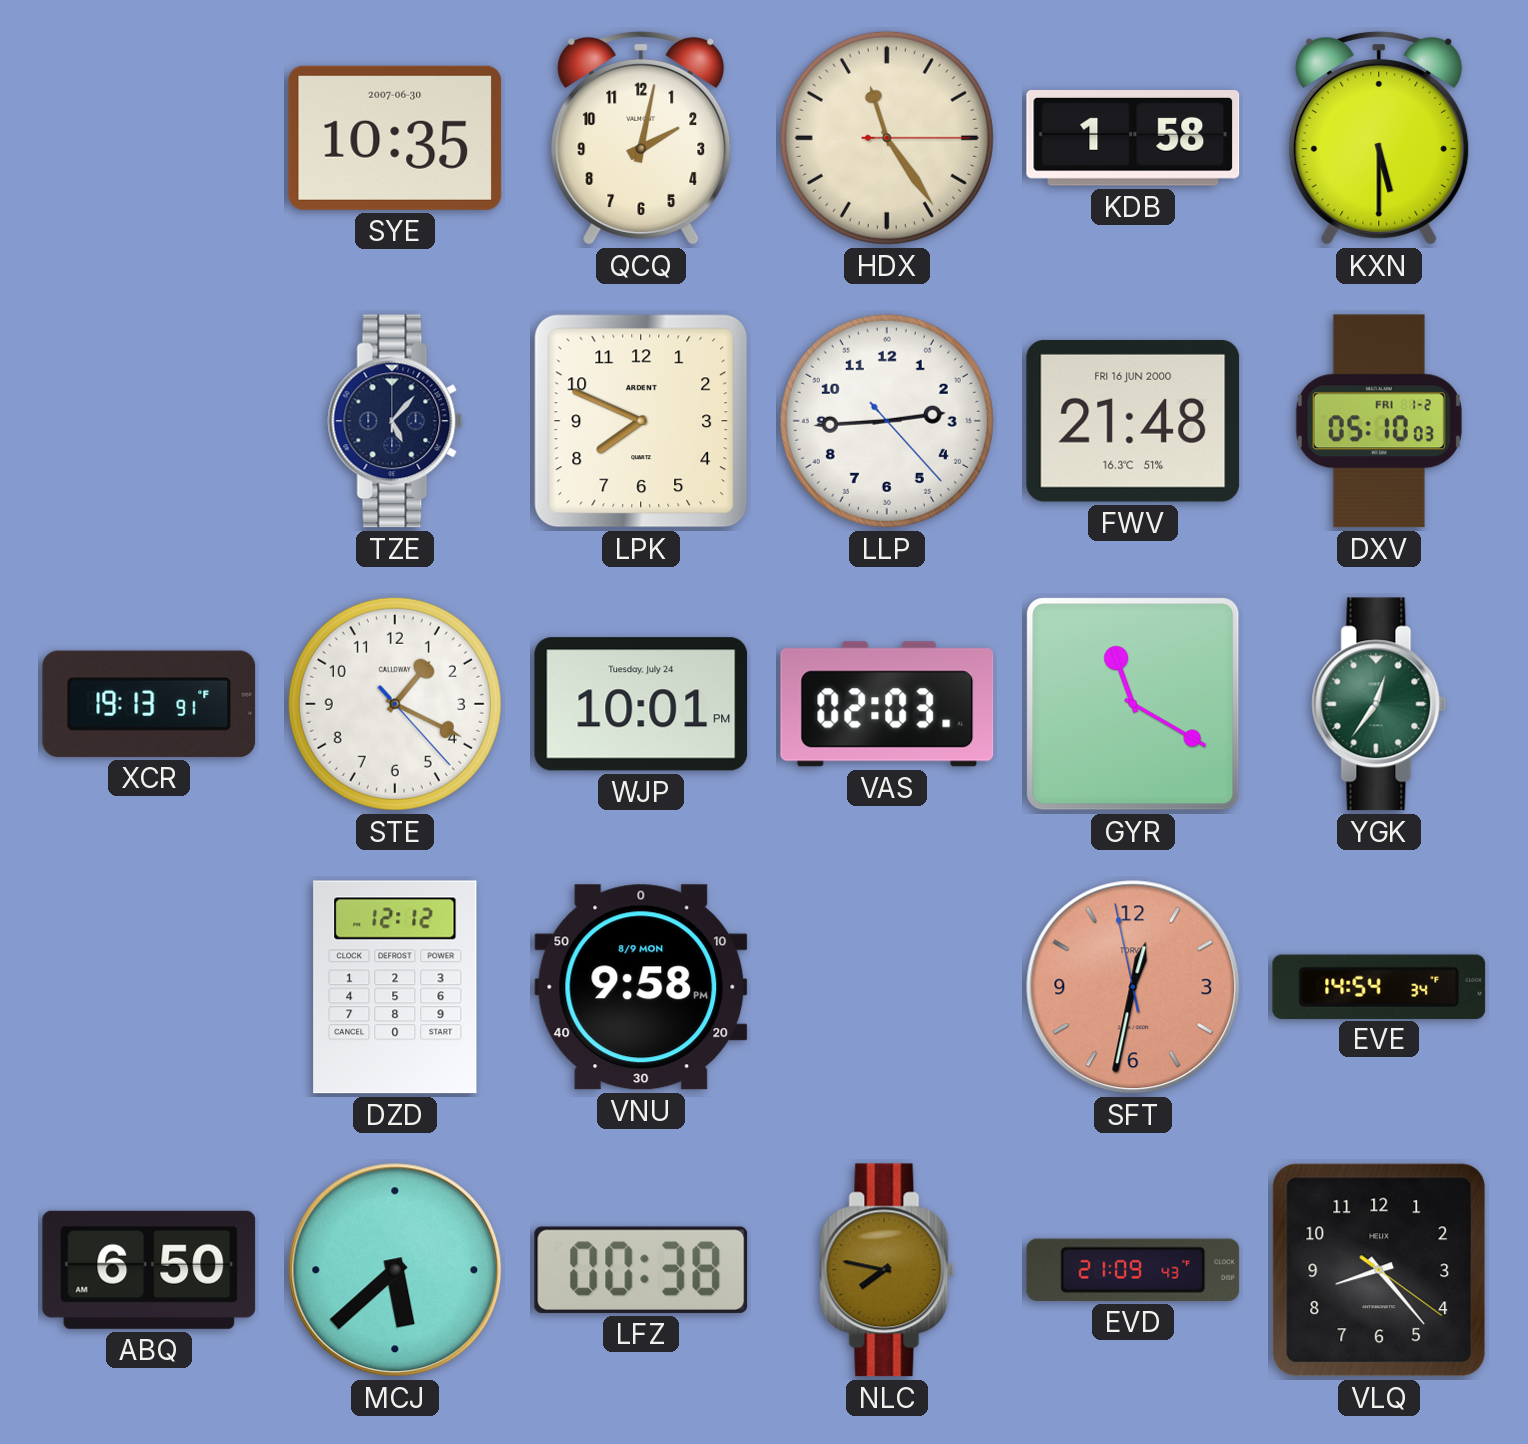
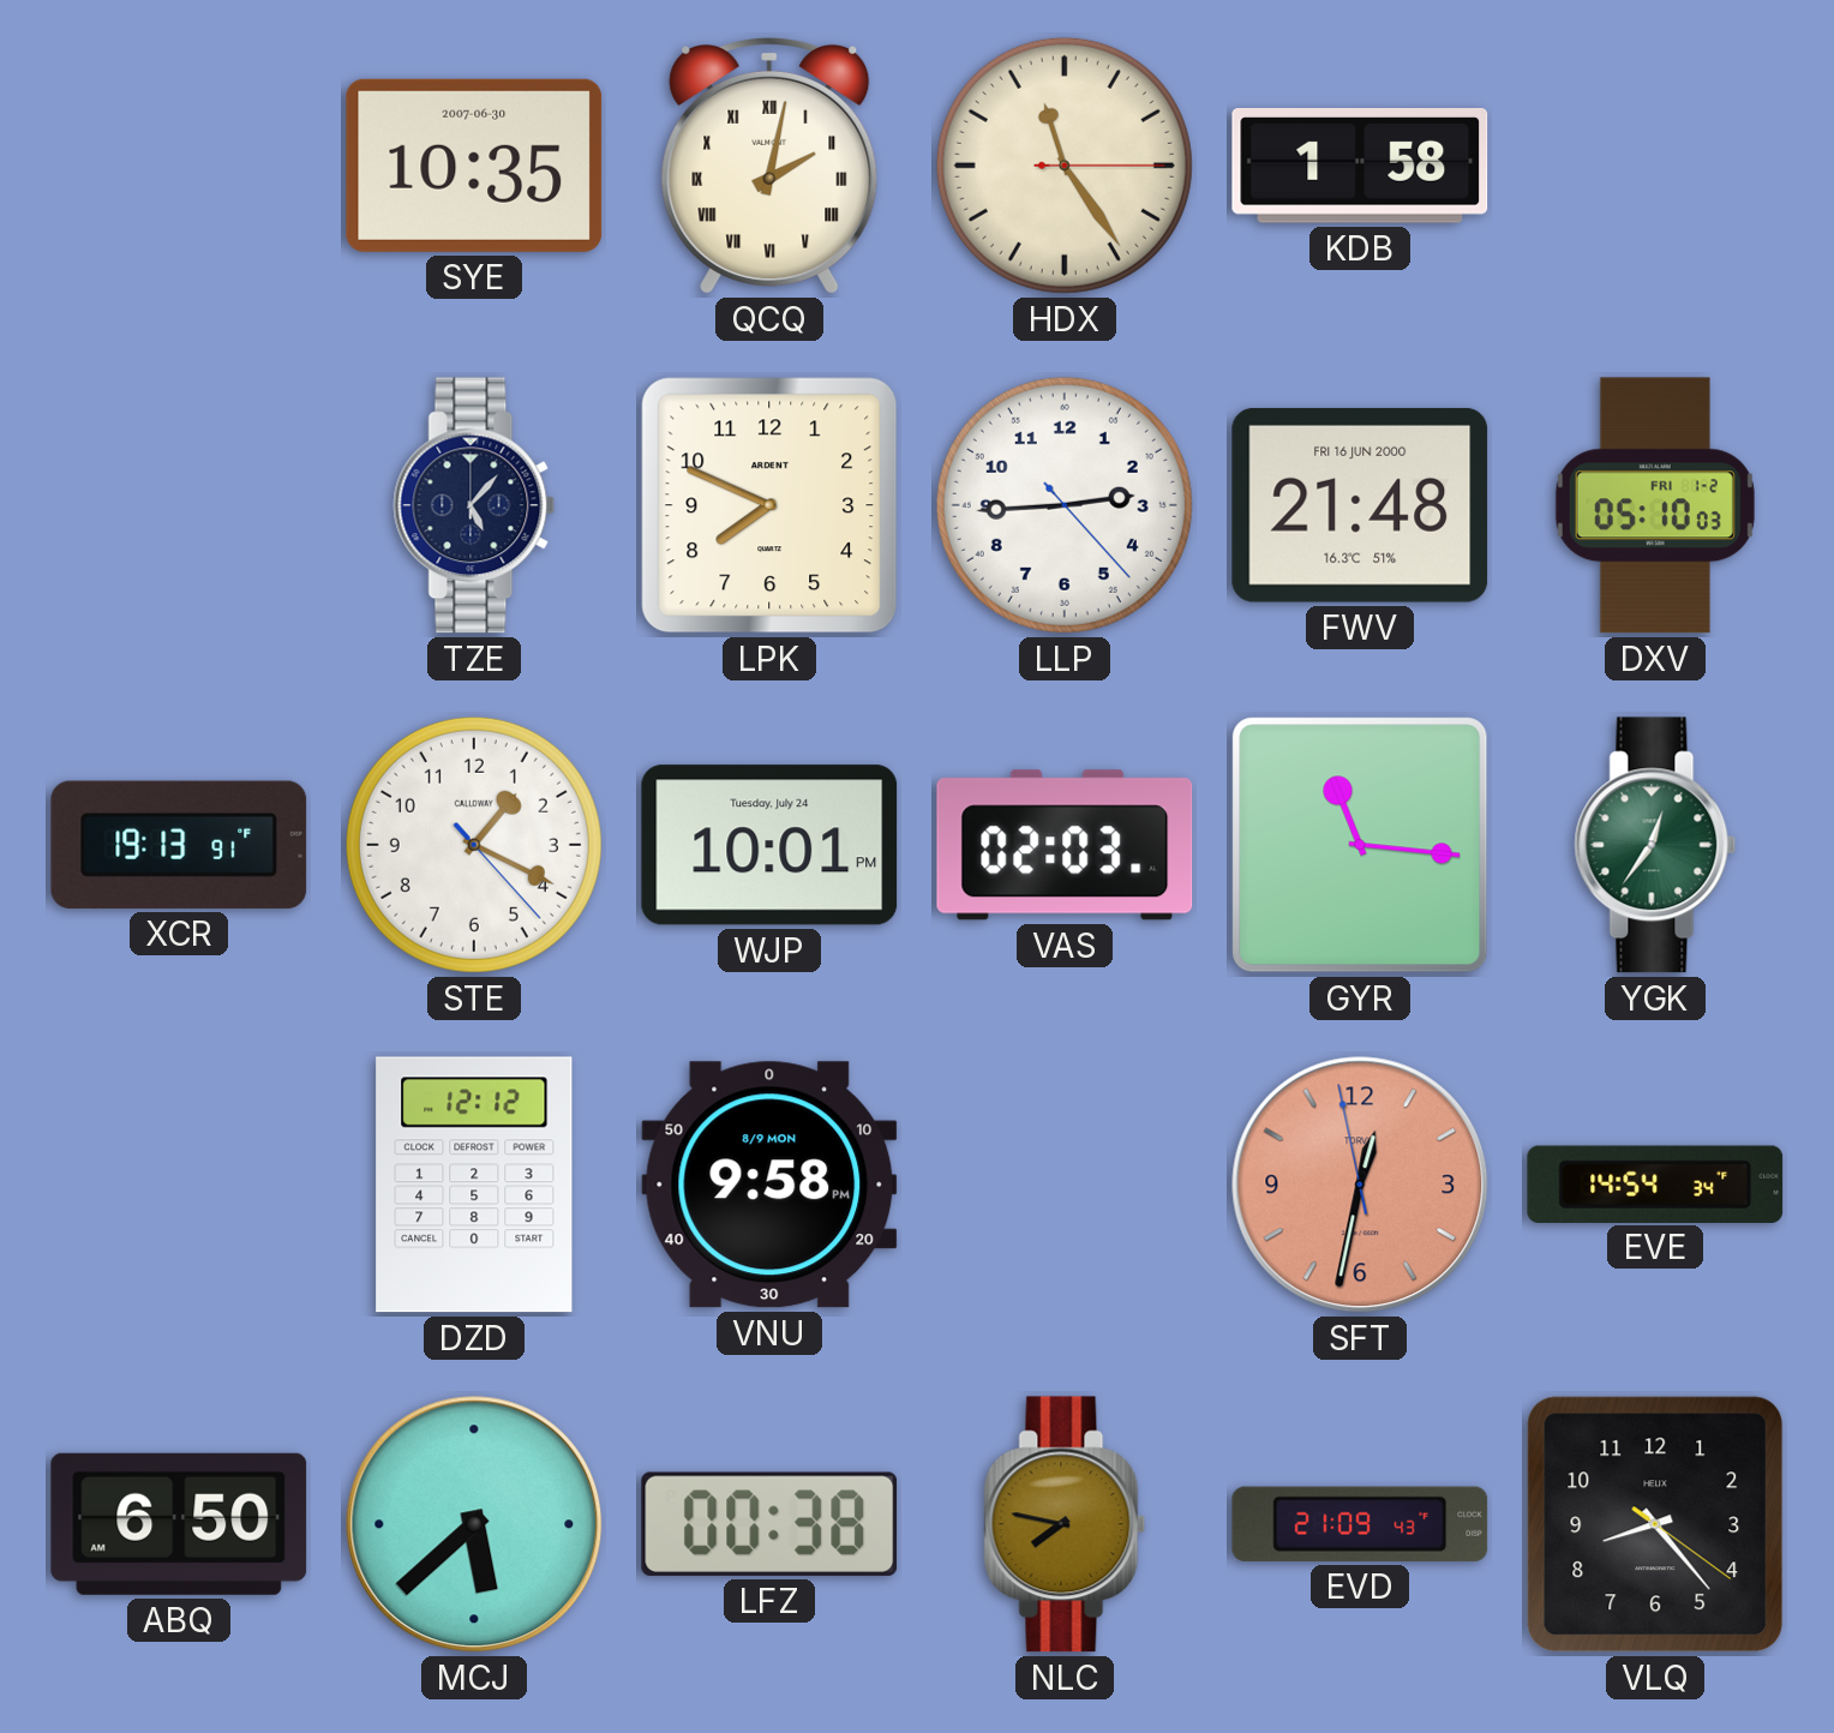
QCQ numerals: Arabic -> Roman (769, 166)
KXN: 5:30 -> none (1379, 138)
GYR: 11:20 -> 11:16 (1360, 845)
